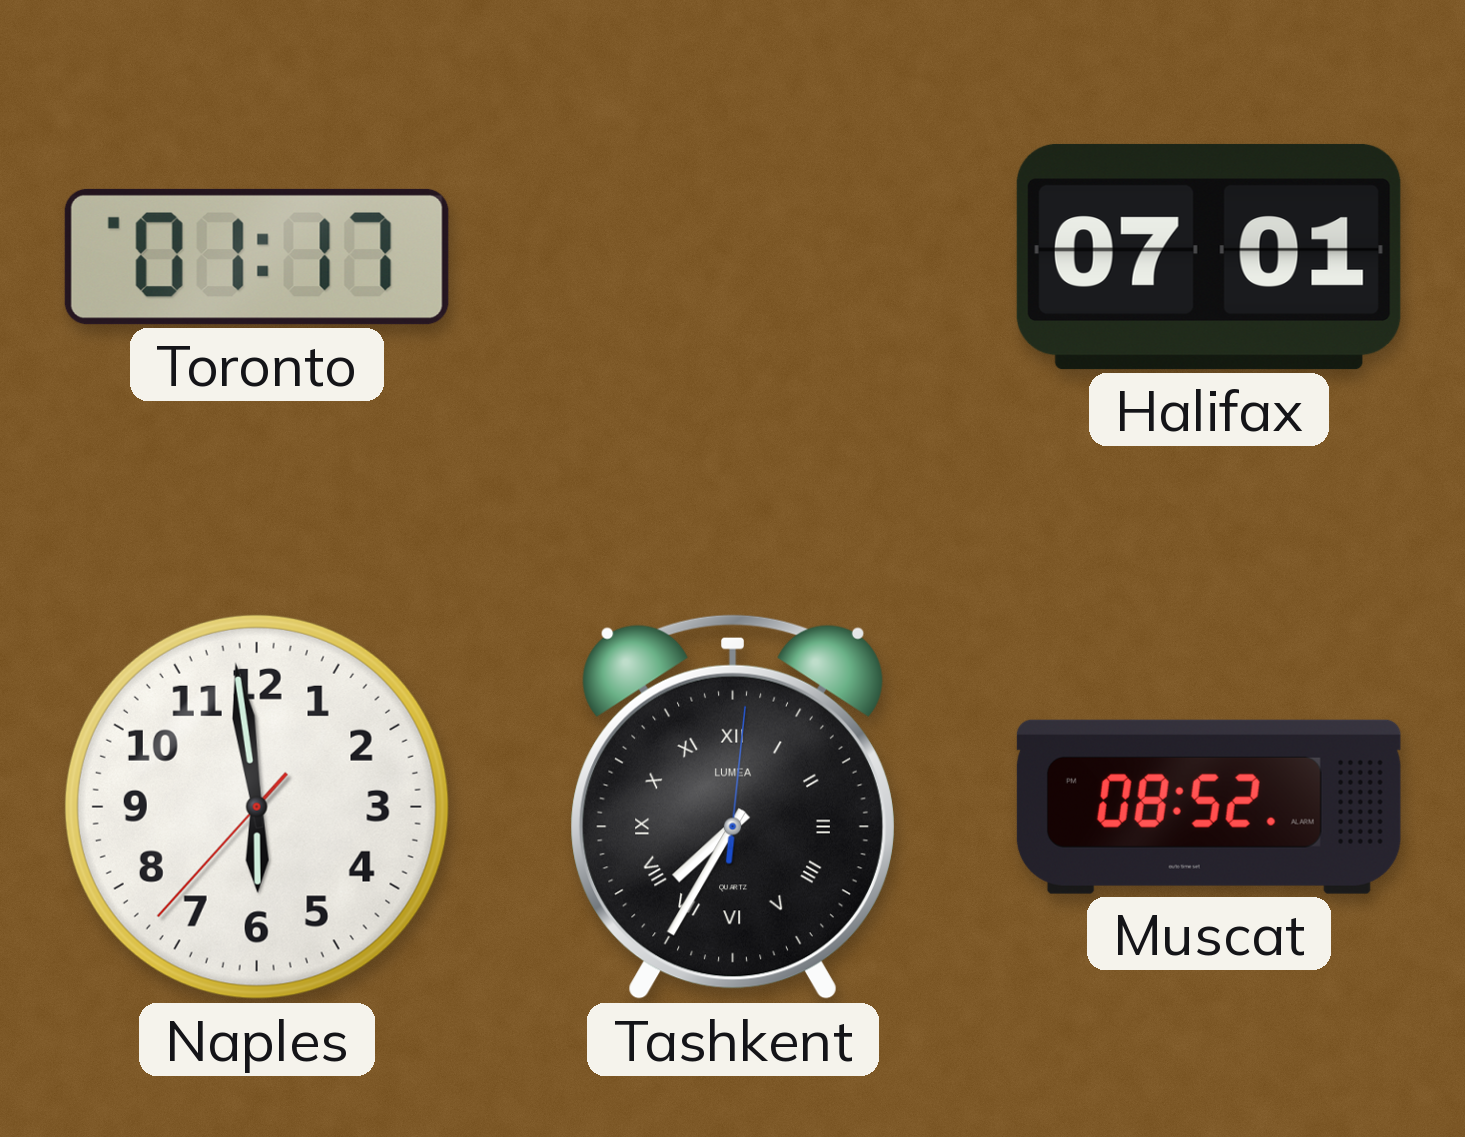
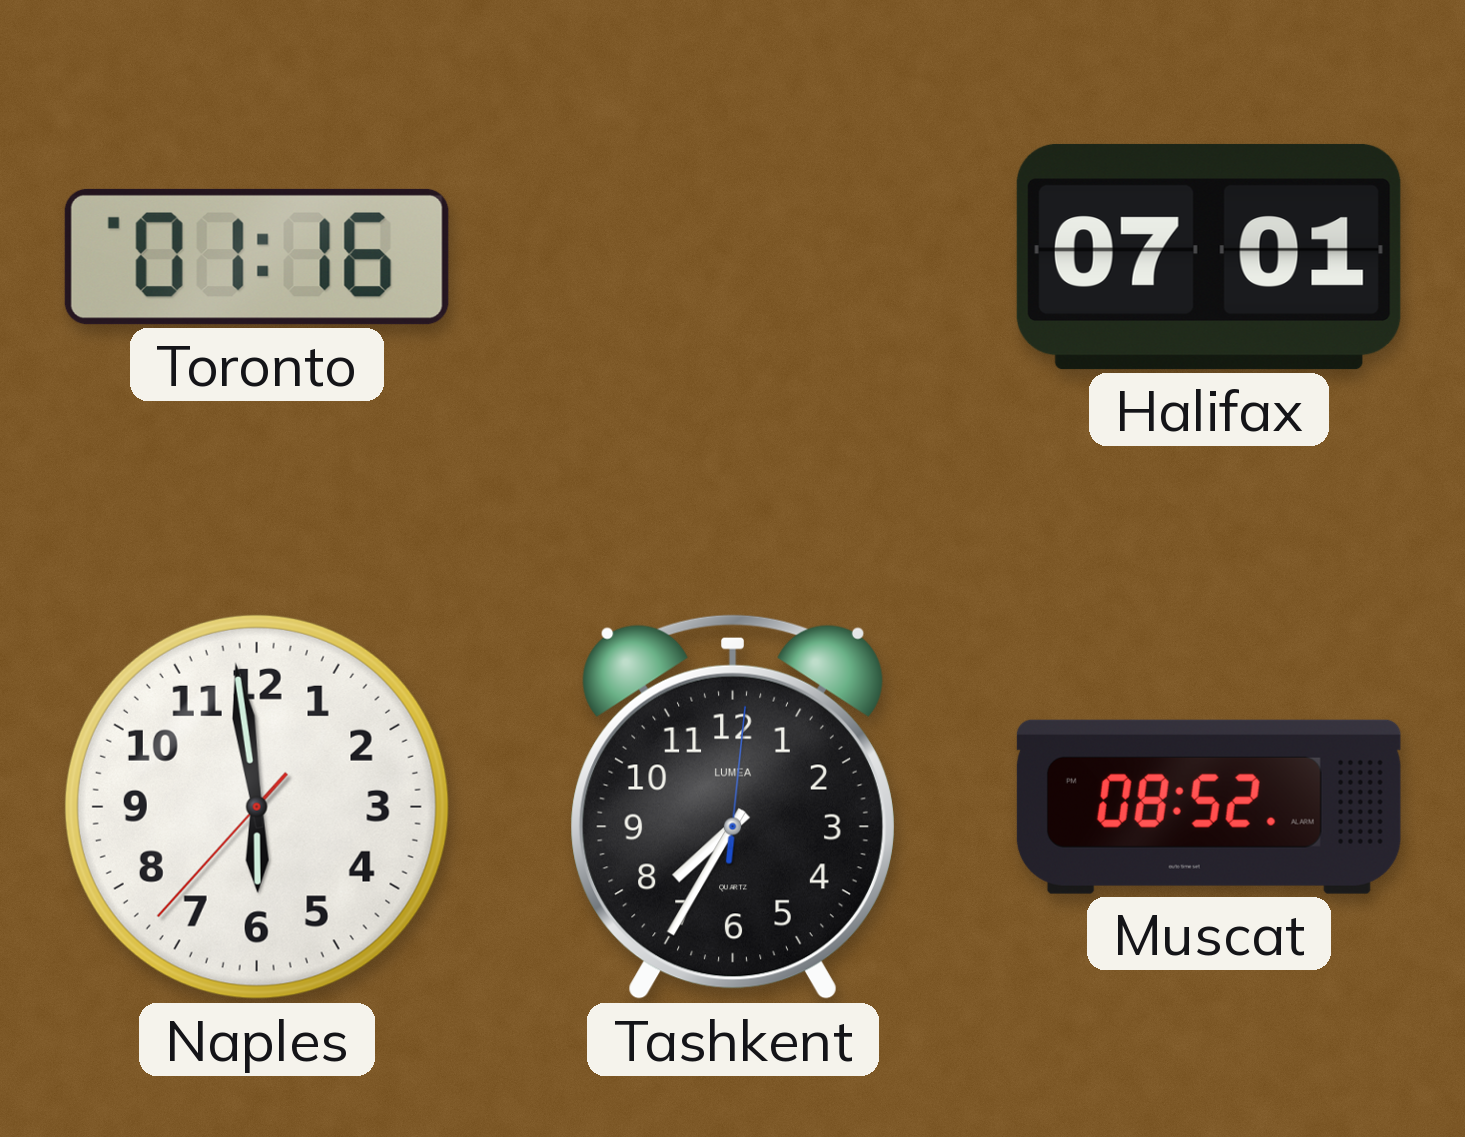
Toronto: 01:17 -> 01:16 (257, 257)
Tashkent numerals: Roman -> Arabic (733, 807)
